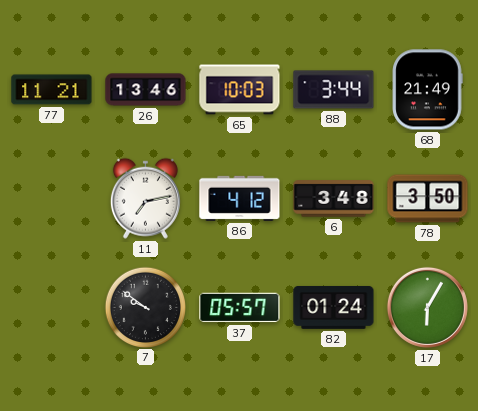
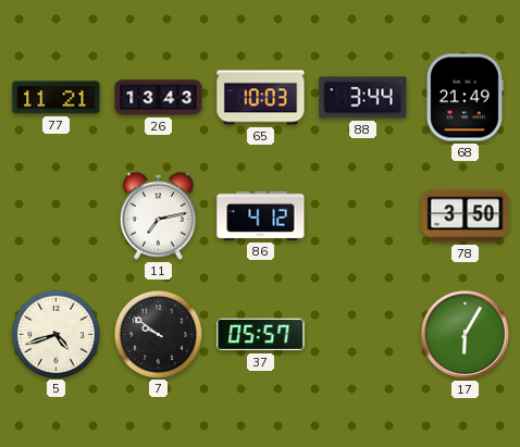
26: 13:46 -> 13:43 (159, 98)
6: 3:48 -> none (334, 199)
5: none -> 4:42 (55, 334)
82: 01:24 -> none (334, 307)
